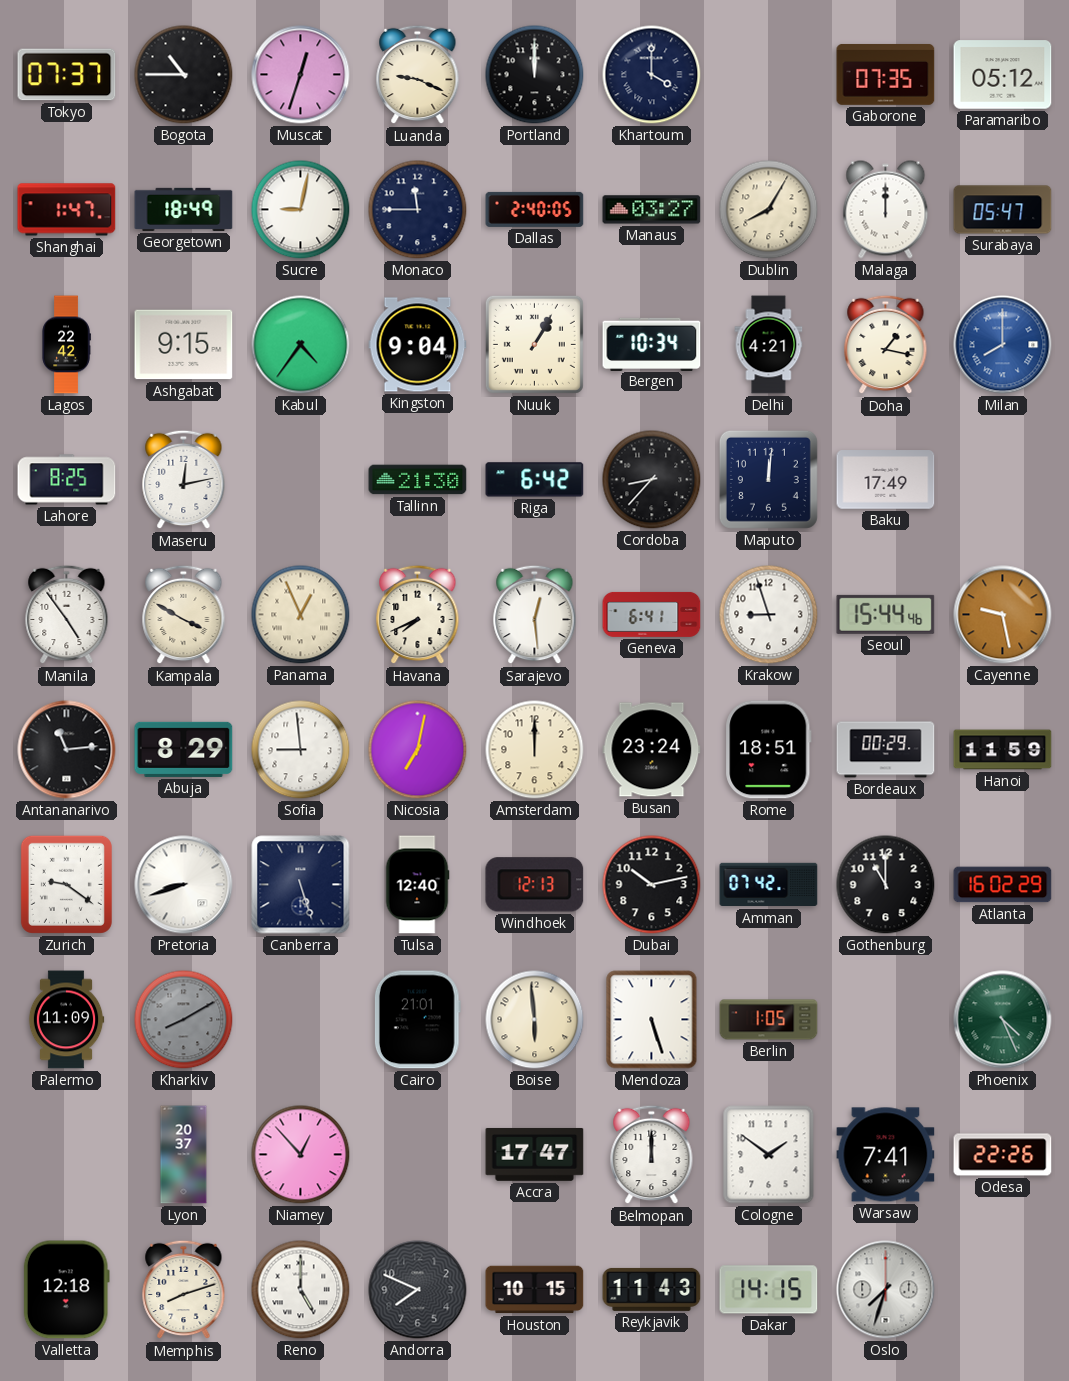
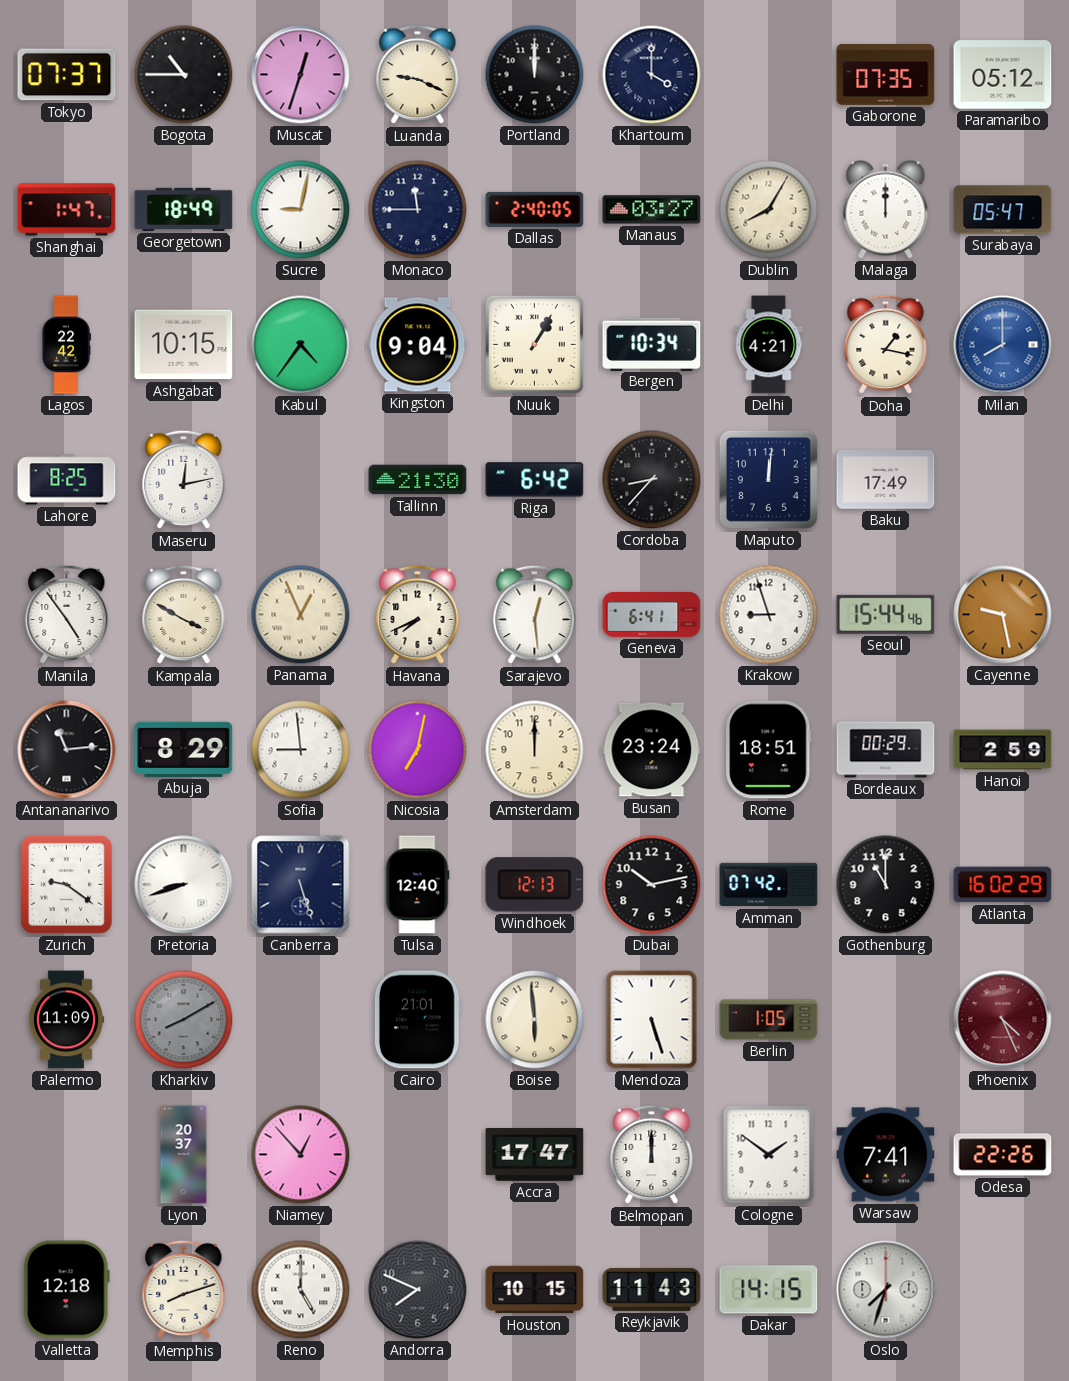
Ashgabat: 9:15 -> 10:15 (184, 345)
Hanoi: 11:59 -> 2:59 (1003, 750)
Phoenix dial: green -> burgundy (1003, 1020)
